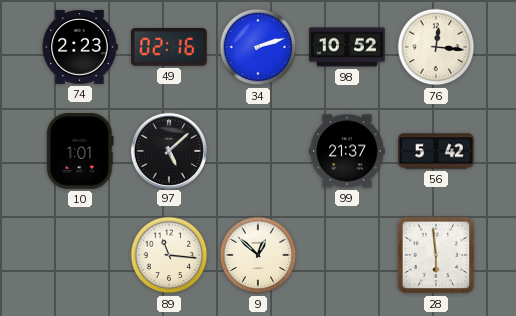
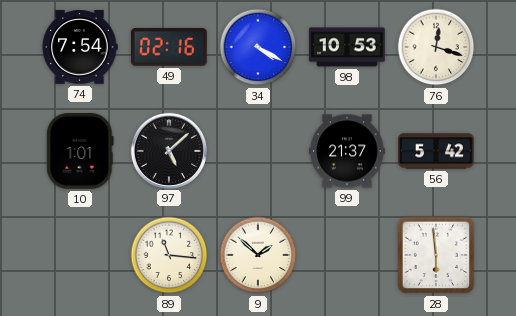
74: 2:23 -> 7:54 (80, 48)
34: 2:12 -> 4:20 (258, 47)
98: 10:52 -> 10:53 (347, 47)
76: 12:16 -> 12:18 (436, 47)
9: 12:52 -> 1:52 (258, 255)
